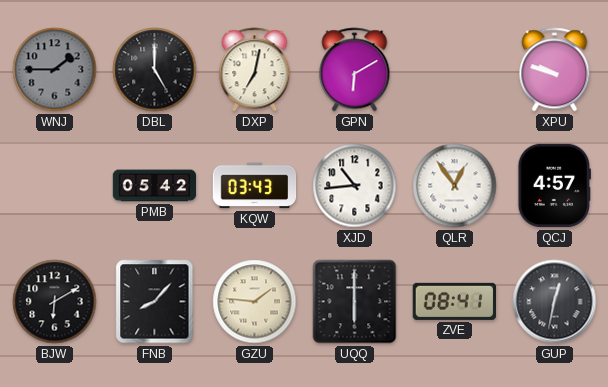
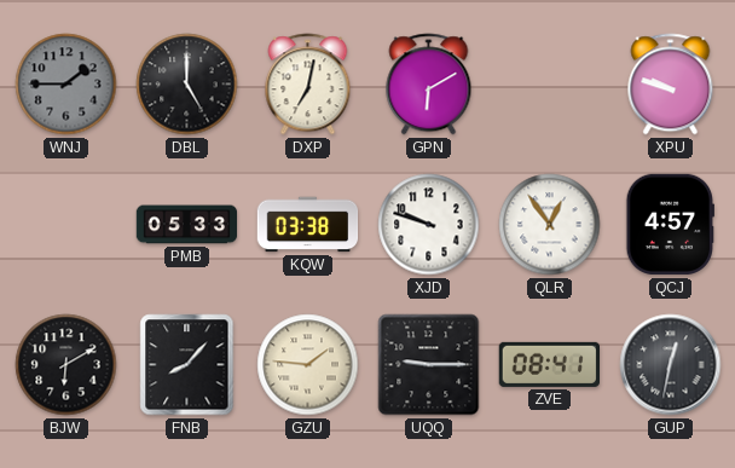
PMB: 05:42 -> 05:33 (187, 225)
KQW: 03:43 -> 03:38 (308, 225)
XJD: 10:44 -> 9:48 (429, 225)
UQQ: 6:00 -> 9:15 (429, 365)
